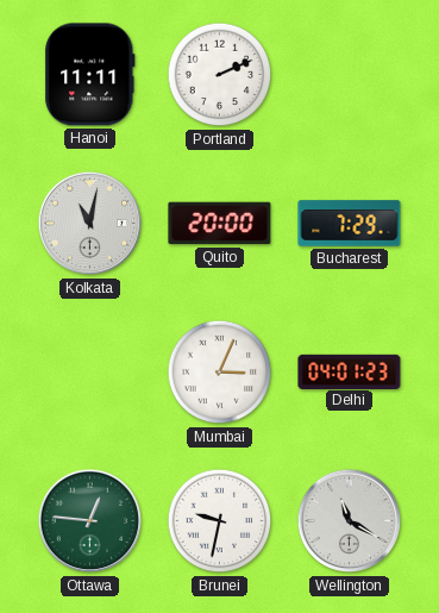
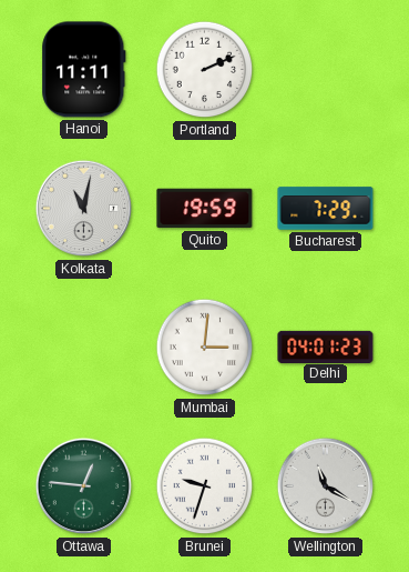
Quito: 20:00 -> 19:59 (205, 209)
Mumbai: 3:04 -> 3:01 (205, 348)
Brunei: 9:32 -> 9:33 (205, 486)
